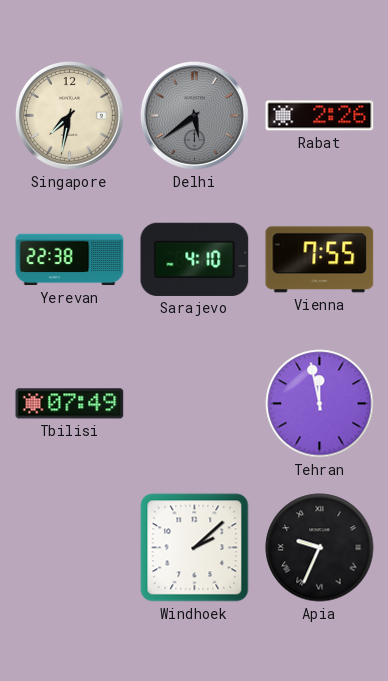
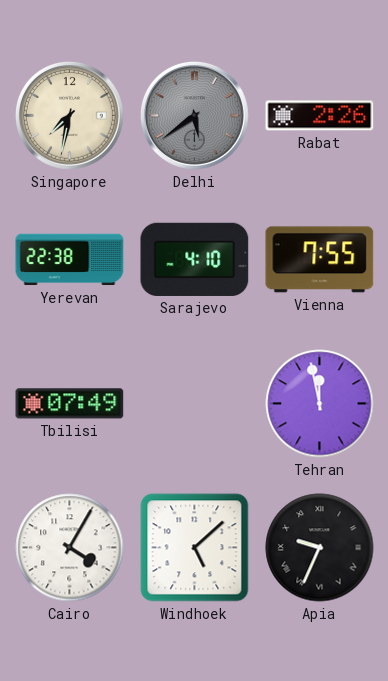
Cairo: none -> 4:05 (70, 548)
Windhoek: 2:08 -> 5:08 (195, 548)
